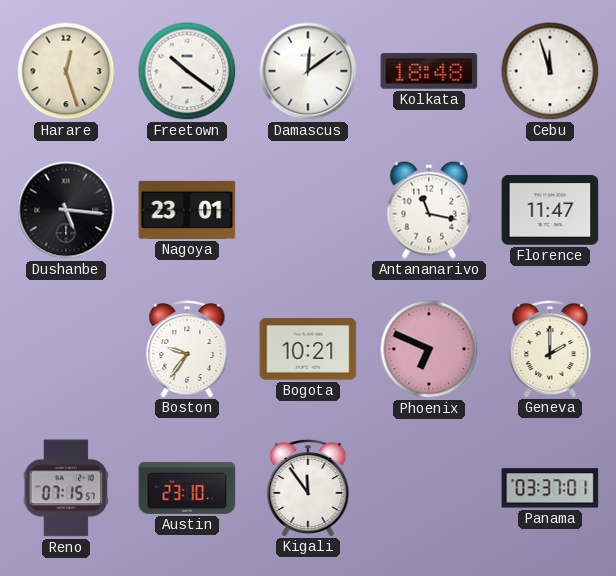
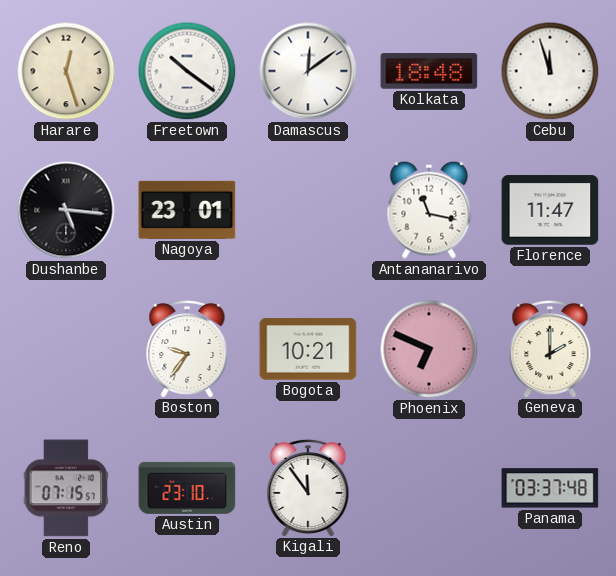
Panama: 03:37:01 -> 03:37:48 (550, 488)
